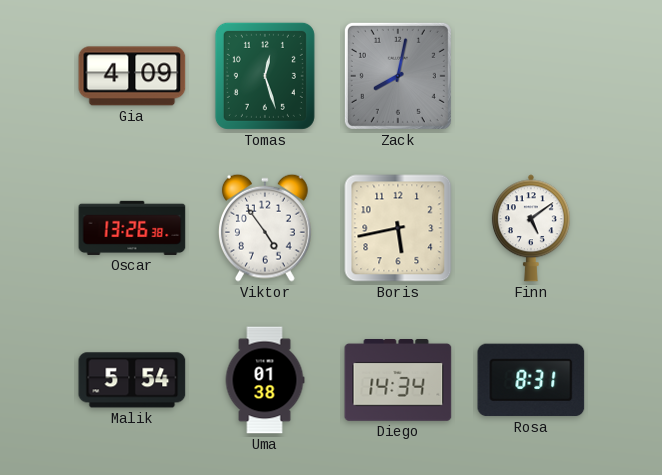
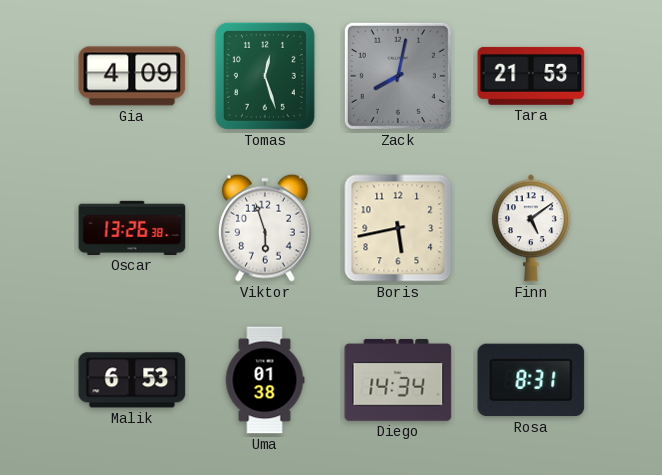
Tara: none -> 21:53 (531, 76)
Viktor: 4:54 -> 5:57 (265, 228)
Malik: 5:54 -> 6:53 (132, 380)
